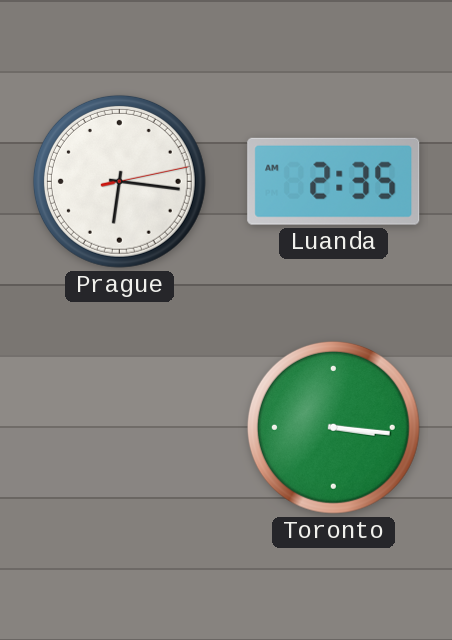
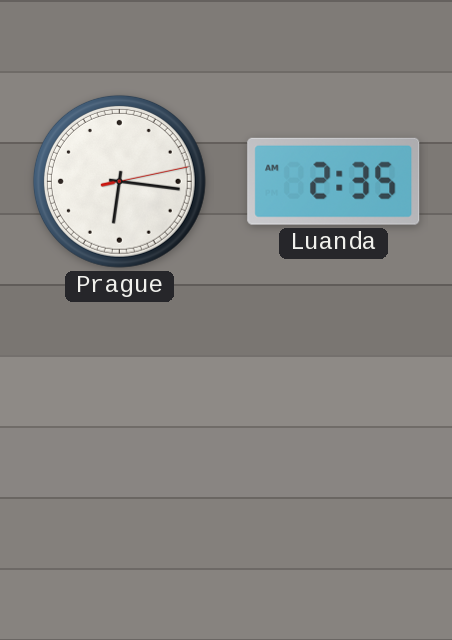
Toronto: 3:16 -> none (333, 427)
